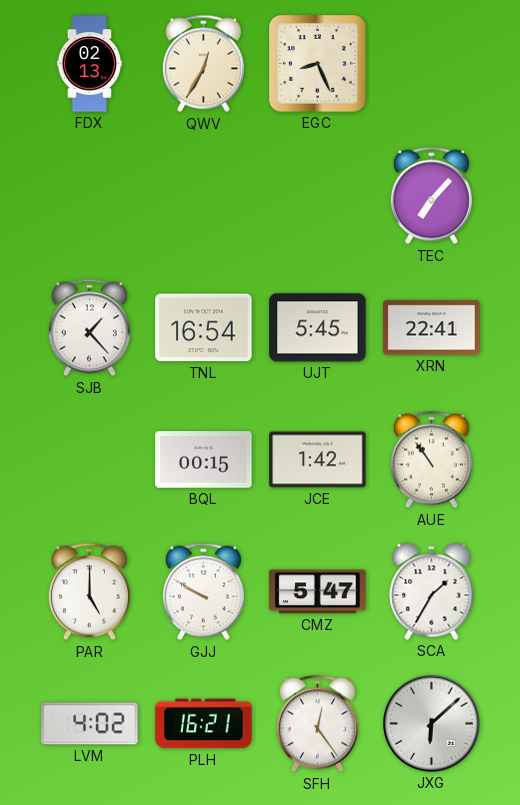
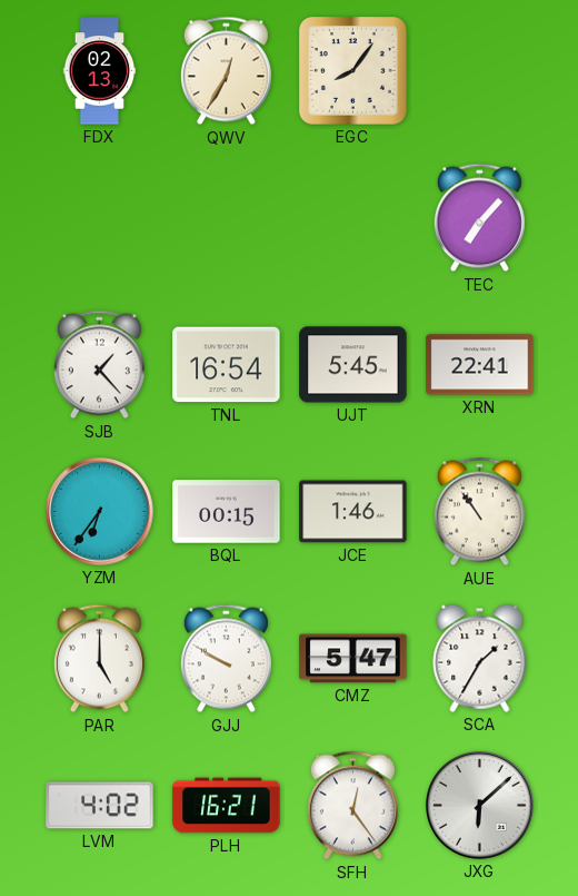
EGC: 8:26 -> 8:06 (353, 71)
YZM: none -> 6:36 (100, 512)
JCE: 1:42 -> 1:46 (353, 512)
